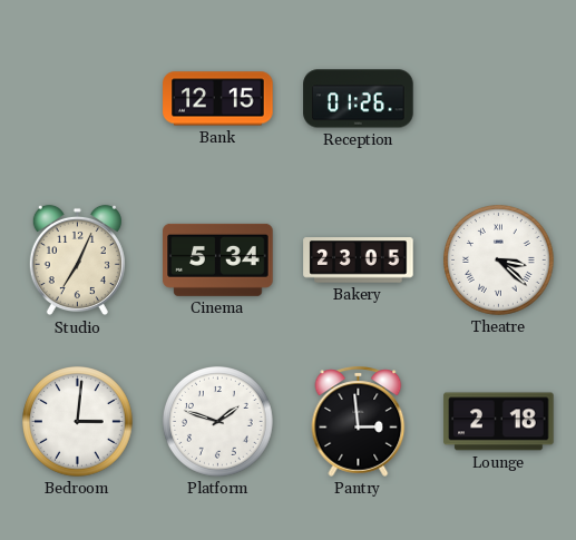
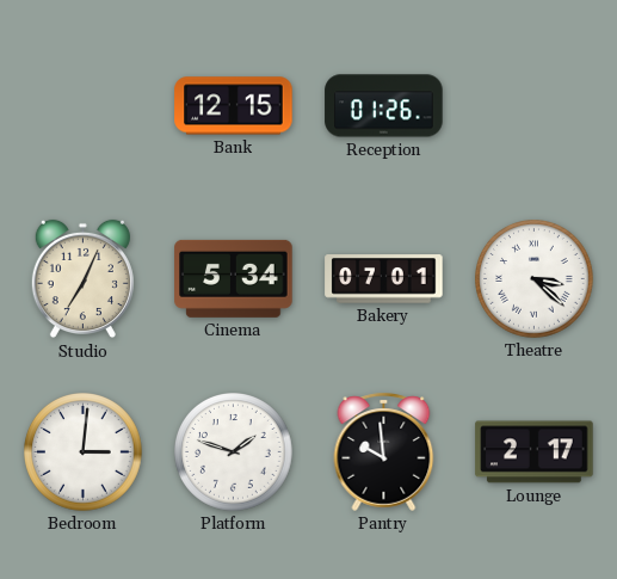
Bakery: 23:05 -> 07:01 (384, 279)
Pantry: 2:59 -> 9:59 (384, 451)
Lounge: 2:18 -> 2:17 (535, 452)
